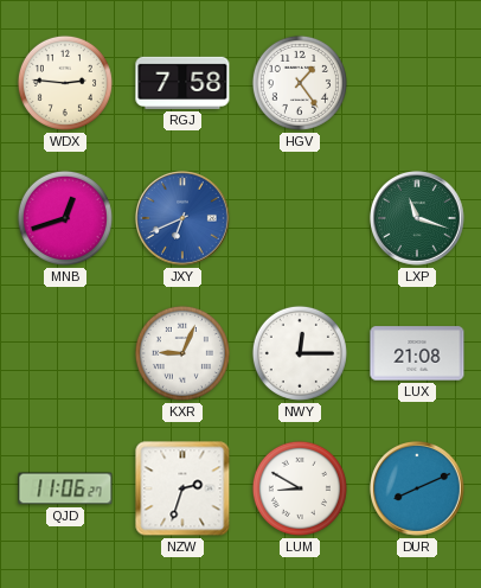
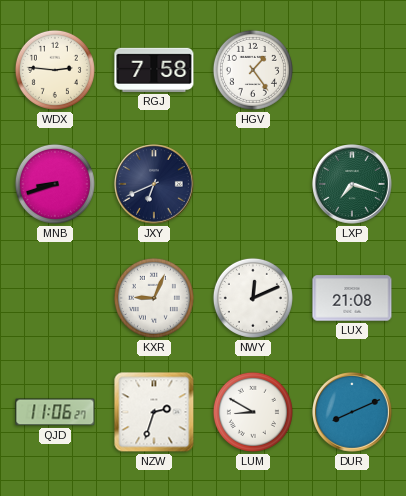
MNB: 12:42 -> 8:42 (55, 184)
JXY dial: blue -> navy (155, 185)
LXP: 11:18 -> 7:18 (353, 185)
NWY: 12:15 -> 12:11 (253, 298)
